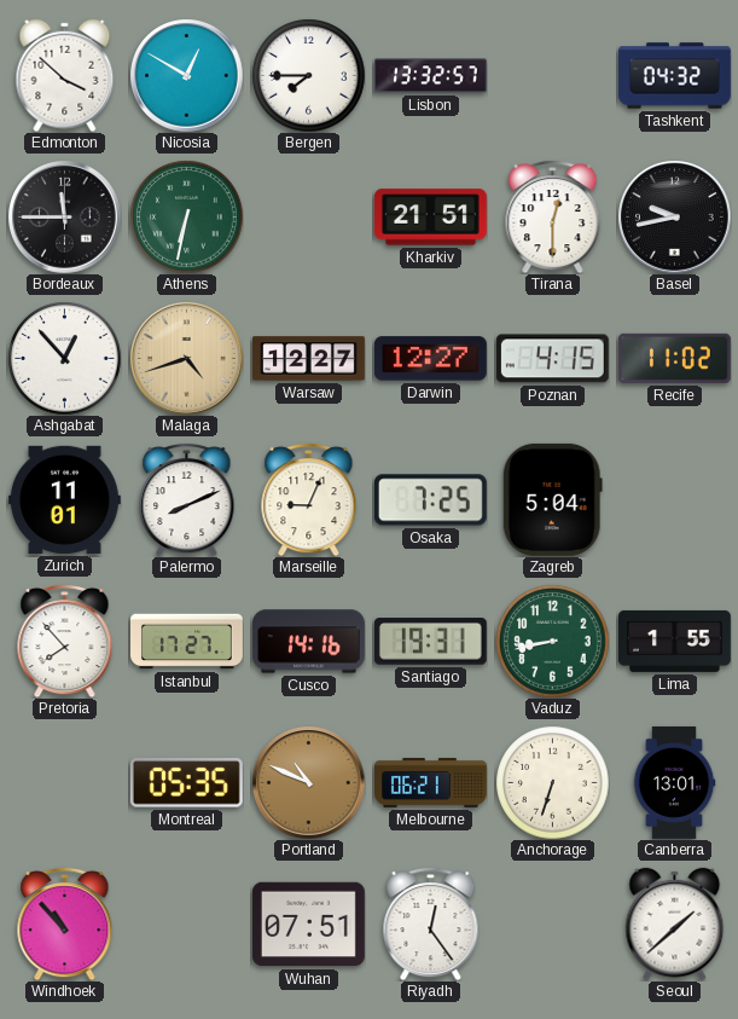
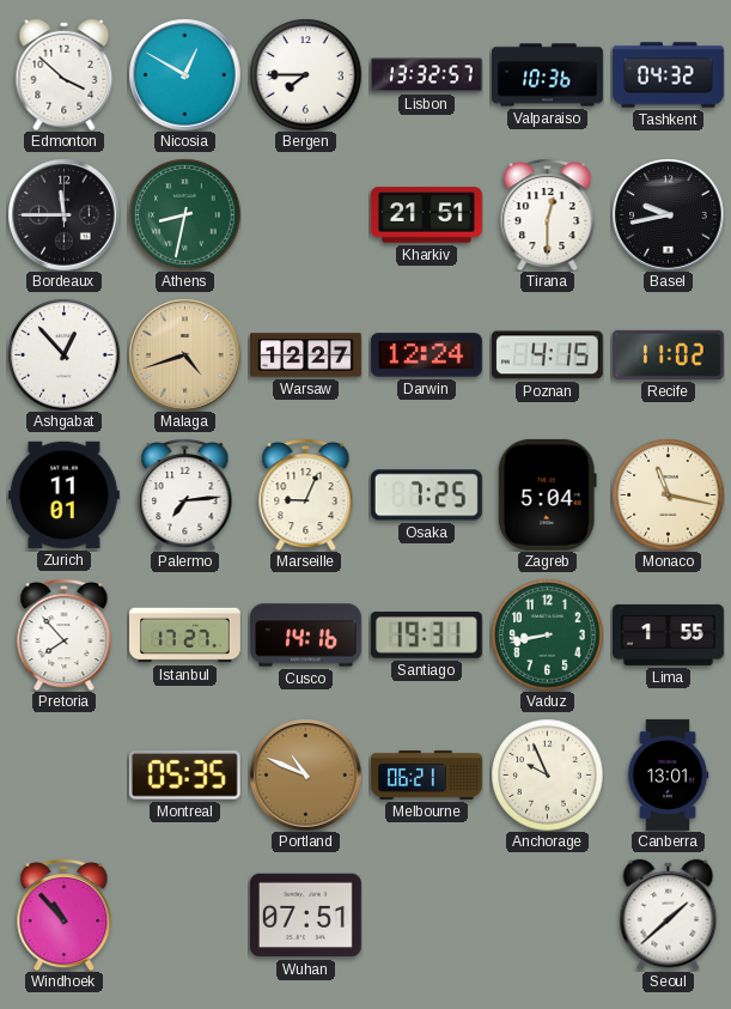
Valparaiso: none -> 10:36 (548, 75)
Athens: 6:32 -> 8:32 (184, 214)
Darwin: 12:27 -> 12:24 (426, 355)
Palermo: 8:11 -> 7:14 (185, 494)
Monaco: none -> 11:17 (668, 494)
Anchorage: 6:33 -> 9:56 (547, 774)
Riyadh: 12:24 -> none (431, 924)
